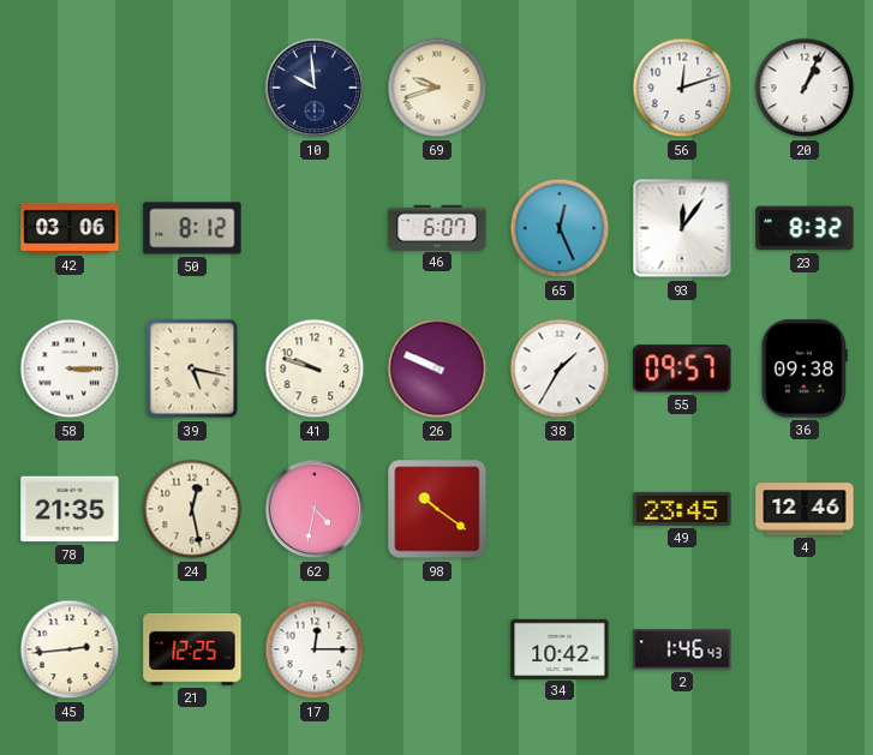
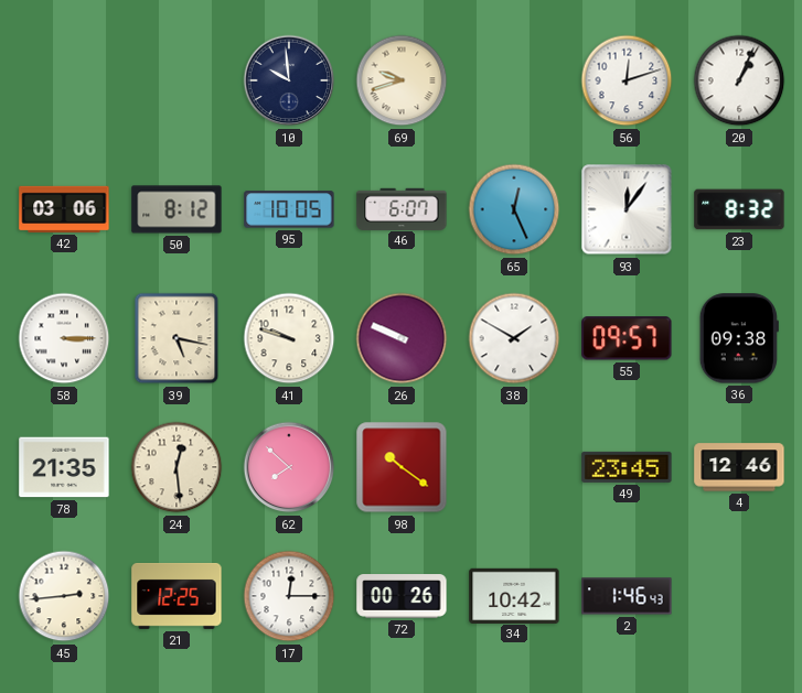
95: none -> 10:05 (289, 209)
38: 1:35 -> 1:50 (514, 338)
24: 12:28 -> 12:29 (177, 467)
62: 4:32 -> 7:52 (289, 467)
72: none -> 00:26 (402, 596)
